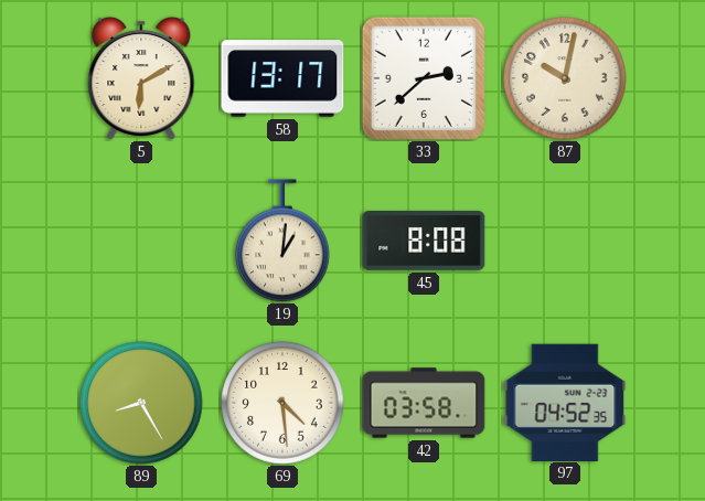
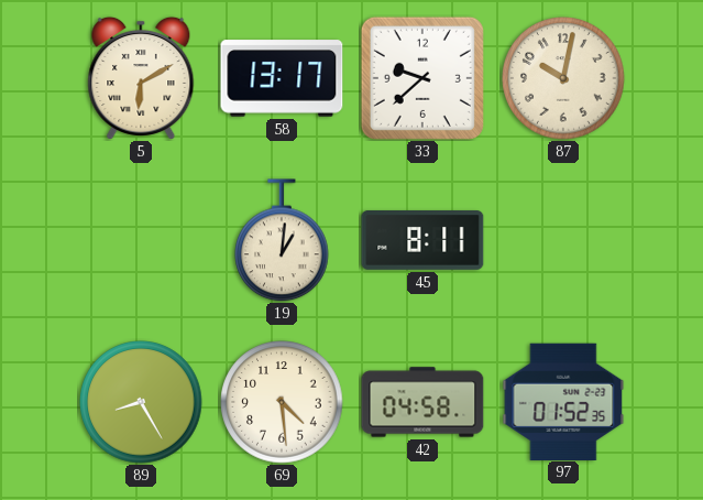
33: 2:38 -> 9:38 (422, 78)
45: 8:08 -> 8:11 (422, 241)
42: 03:58 -> 04:58 (422, 402)
97: 04:52 -> 01:52 (563, 401)
